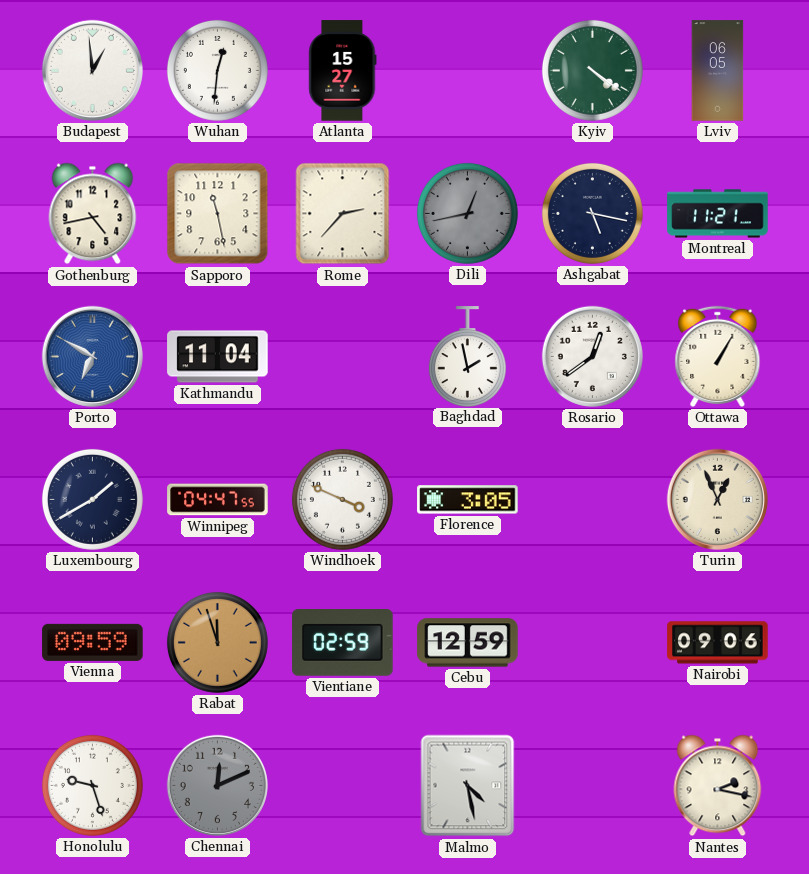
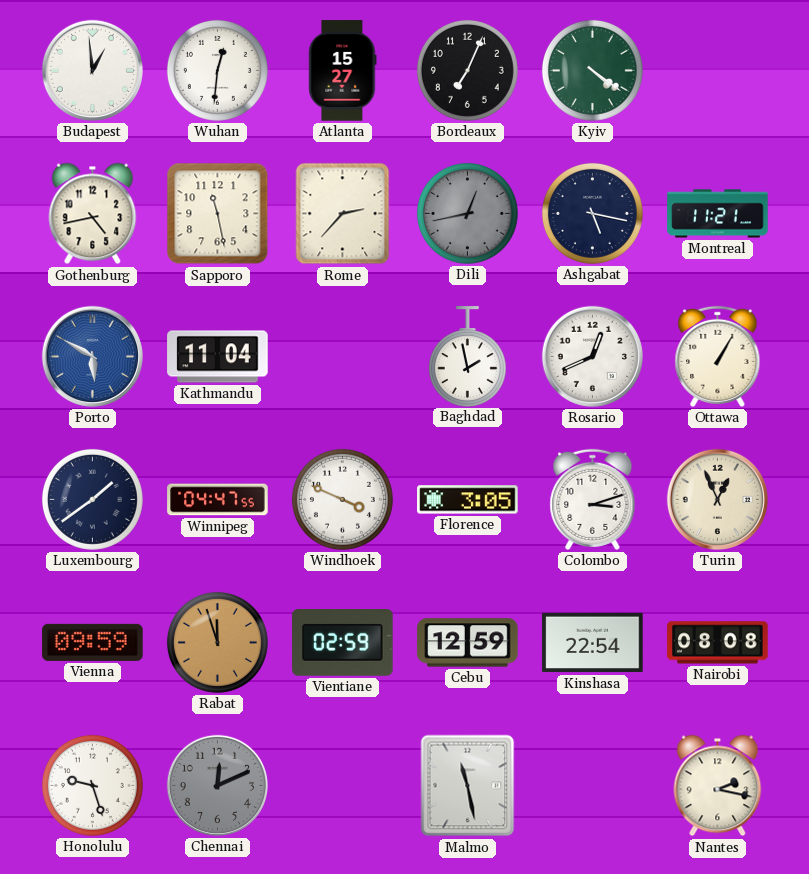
Bordeaux: none -> 7:04 (467, 70)
Lviv: 06:05 -> none (718, 71)
Porto: 6:50 -> 5:50 (92, 356)
Rosario: 12:39 -> 12:41 (592, 356)
Luxembourg: 1:40 -> 1:39 (92, 499)
Colombo: none -> 3:12 (593, 499)
Kinshasa: none -> 22:54 (593, 643)
Nairobi: 09:06 -> 08:08 (718, 643)
Malmo: 4:28 -> 11:28 (468, 786)
